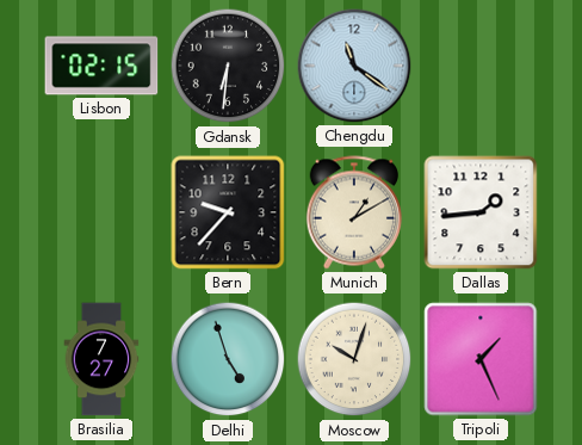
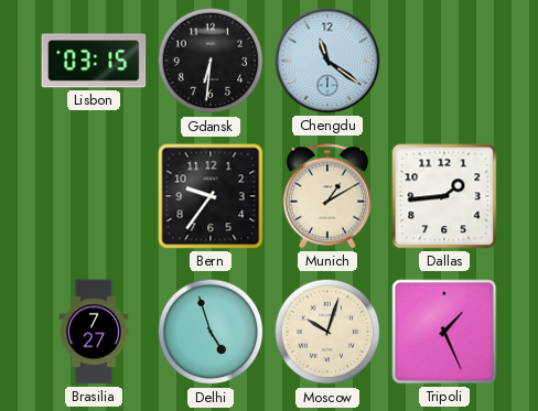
Lisbon: 02:15 -> 03:15 (94, 61)
Bern: 9:37 -> 9:36 (211, 196)
